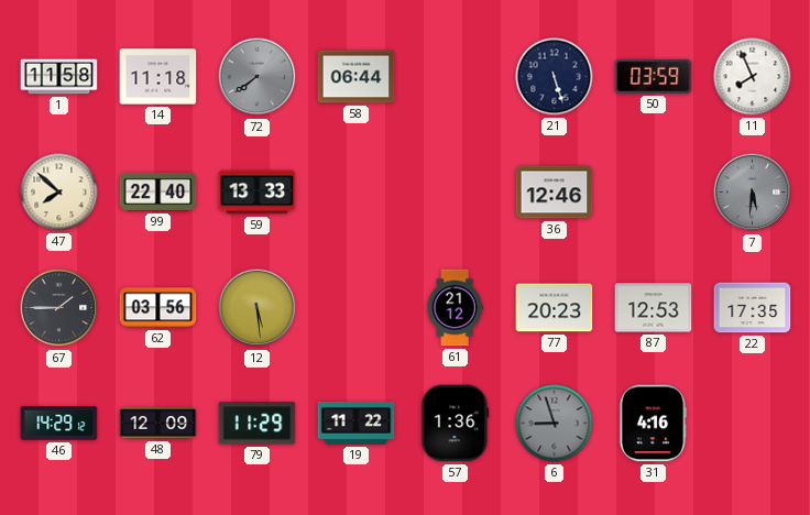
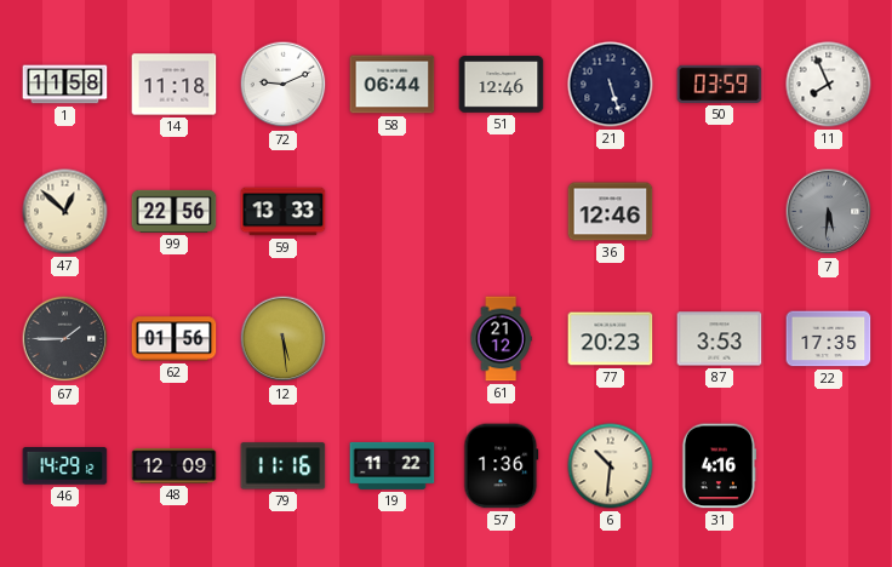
72: 7:39 -> 9:11 (284, 85)
72 dial: grey -> white (284, 85)
51: none -> 12:46 (502, 85)
47: 7:52 -> 12:52 (65, 212)
99: 22:40 -> 22:56 (175, 211)
62: 03:56 -> 01:56 (175, 339)
87: 12:53 -> 3:53 (720, 339)
79: 11:29 -> 11:16 (284, 466)
6: 8:57 -> 10:31 (611, 466)
6 dial: grey -> cream (611, 466)
